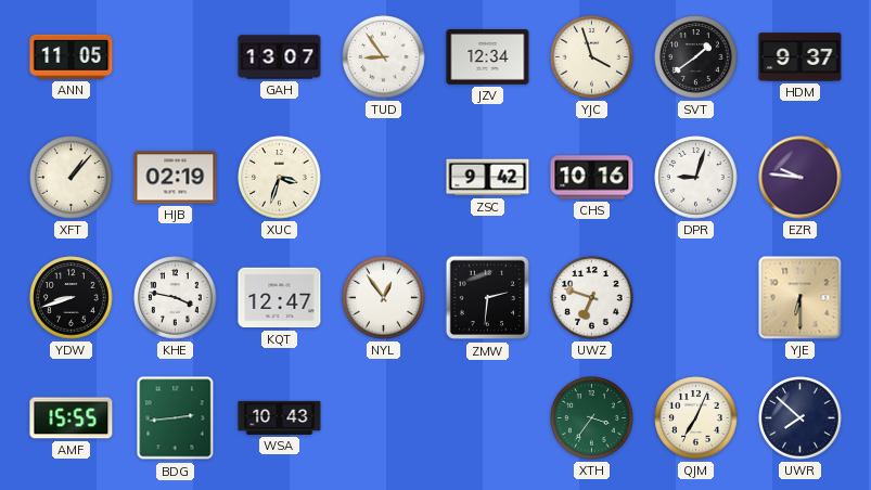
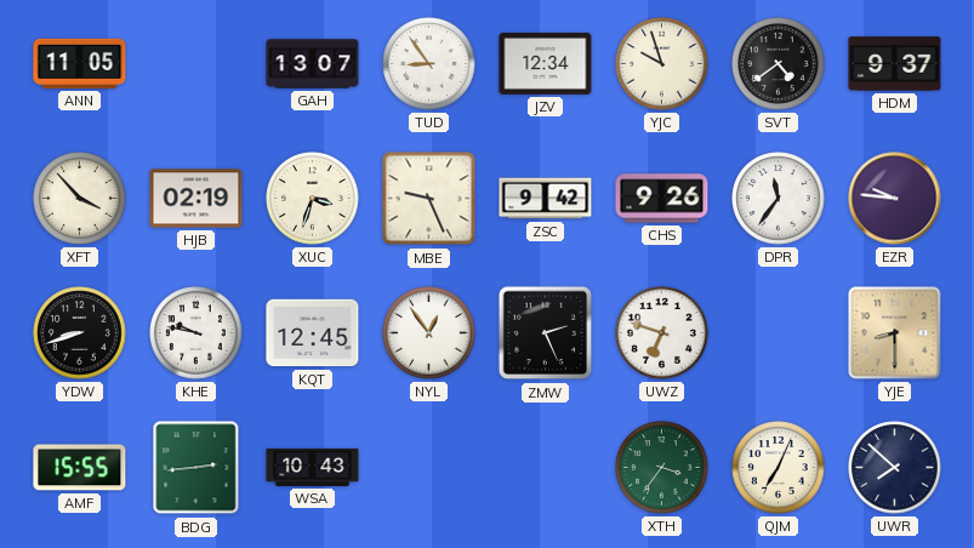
YJC: 3:57 -> 9:57 (662, 64)
SVT: 1:39 -> 4:39 (779, 64)
XFT: 1:07 -> 3:53 (80, 199)
MBE: none -> 9:26 (429, 199)
CHS: 10:16 -> 9:26 (662, 199)
DPR: 9:03 -> 11:36 (779, 199)
KHE: 3:47 -> 9:47 (196, 333)
KQT: 12:47 -> 12:45 (313, 333)
ZMW: 2:31 -> 2:26 (546, 333)
YJE: 6:30 -> 8:30 (895, 333)
